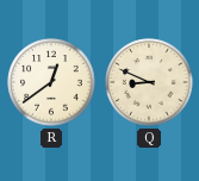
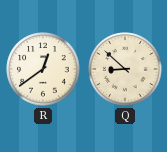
Q: 8:49 -> 8:52 (125, 69)
